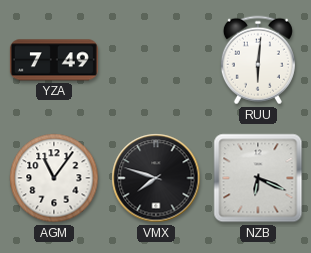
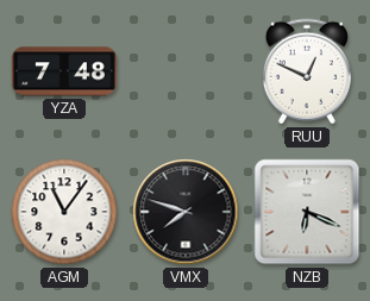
YZA: 7:49 -> 7:48 (64, 71)
RUU: 6:01 -> 12:49 (307, 71)
